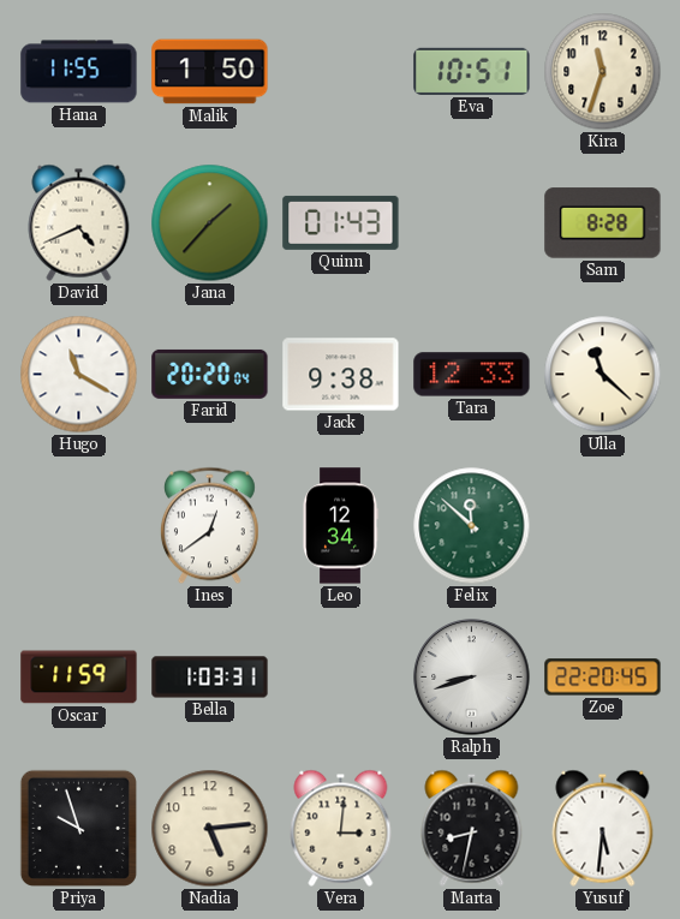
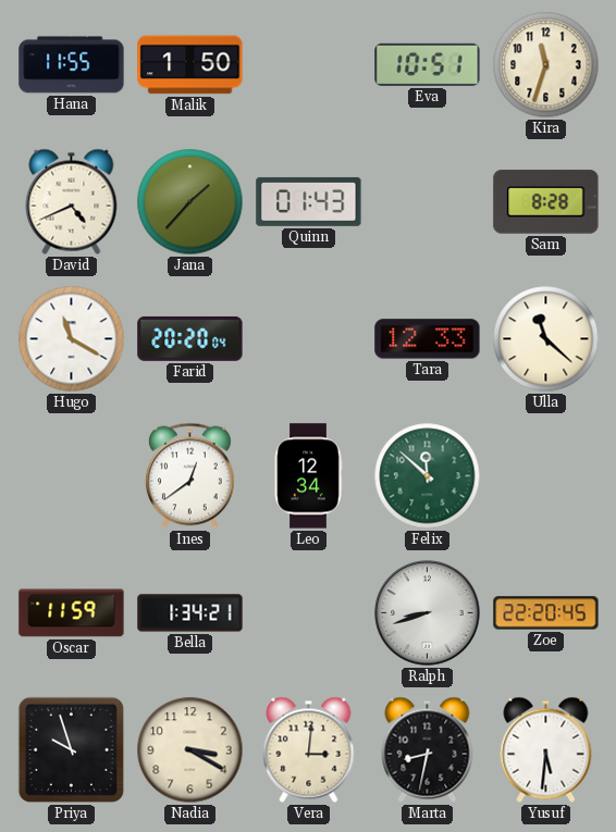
Jack: 9:38 -> none (341, 375)
Bella: 1:03 -> 1:34 (190, 613)
Nadia: 5:14 -> 3:20 (190, 750)
